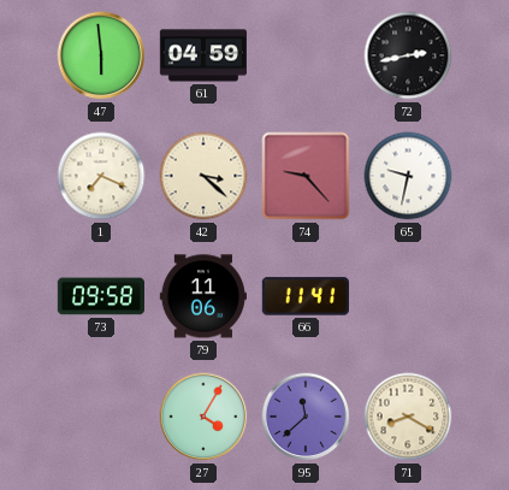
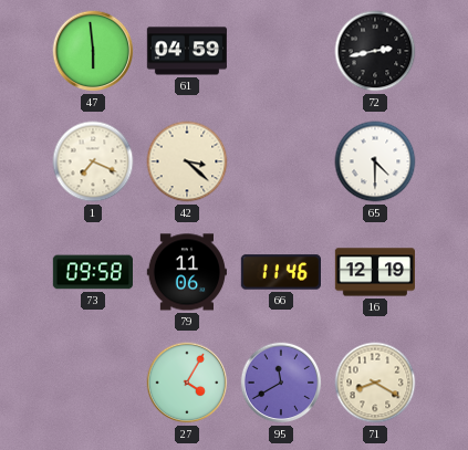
74: 9:23 -> none (306, 176)
65: 9:32 -> 4:30 (375, 161)
66: 11:41 -> 11:46 (280, 272)
16: none -> 12:19 (374, 272)
95: 11:38 -> 11:40 (281, 383)
